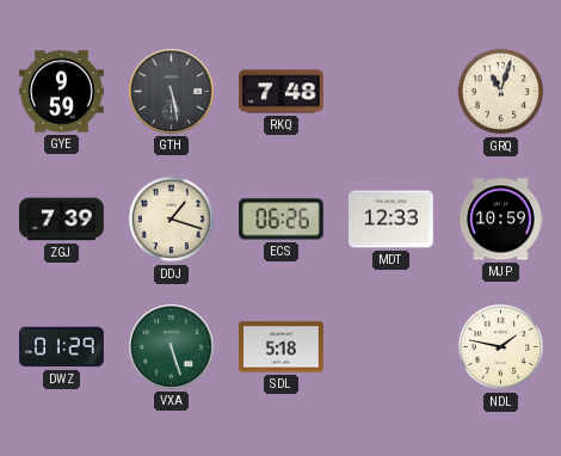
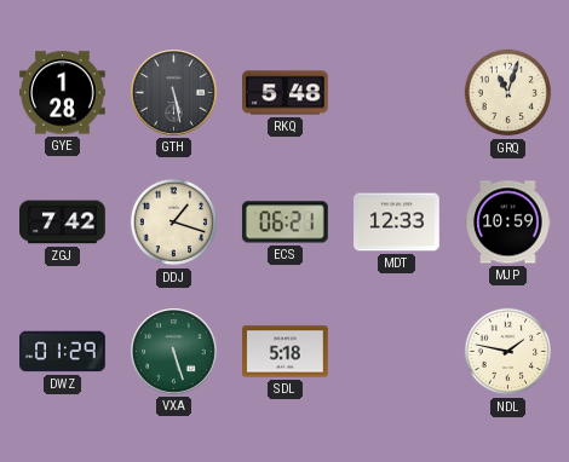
GYE: 9:59 -> 1:28 (63, 93)
RKQ: 7:48 -> 5:48 (286, 93)
ZGJ: 7:39 -> 7:42 (63, 223)
ECS: 06:26 -> 06:21 (284, 223)
